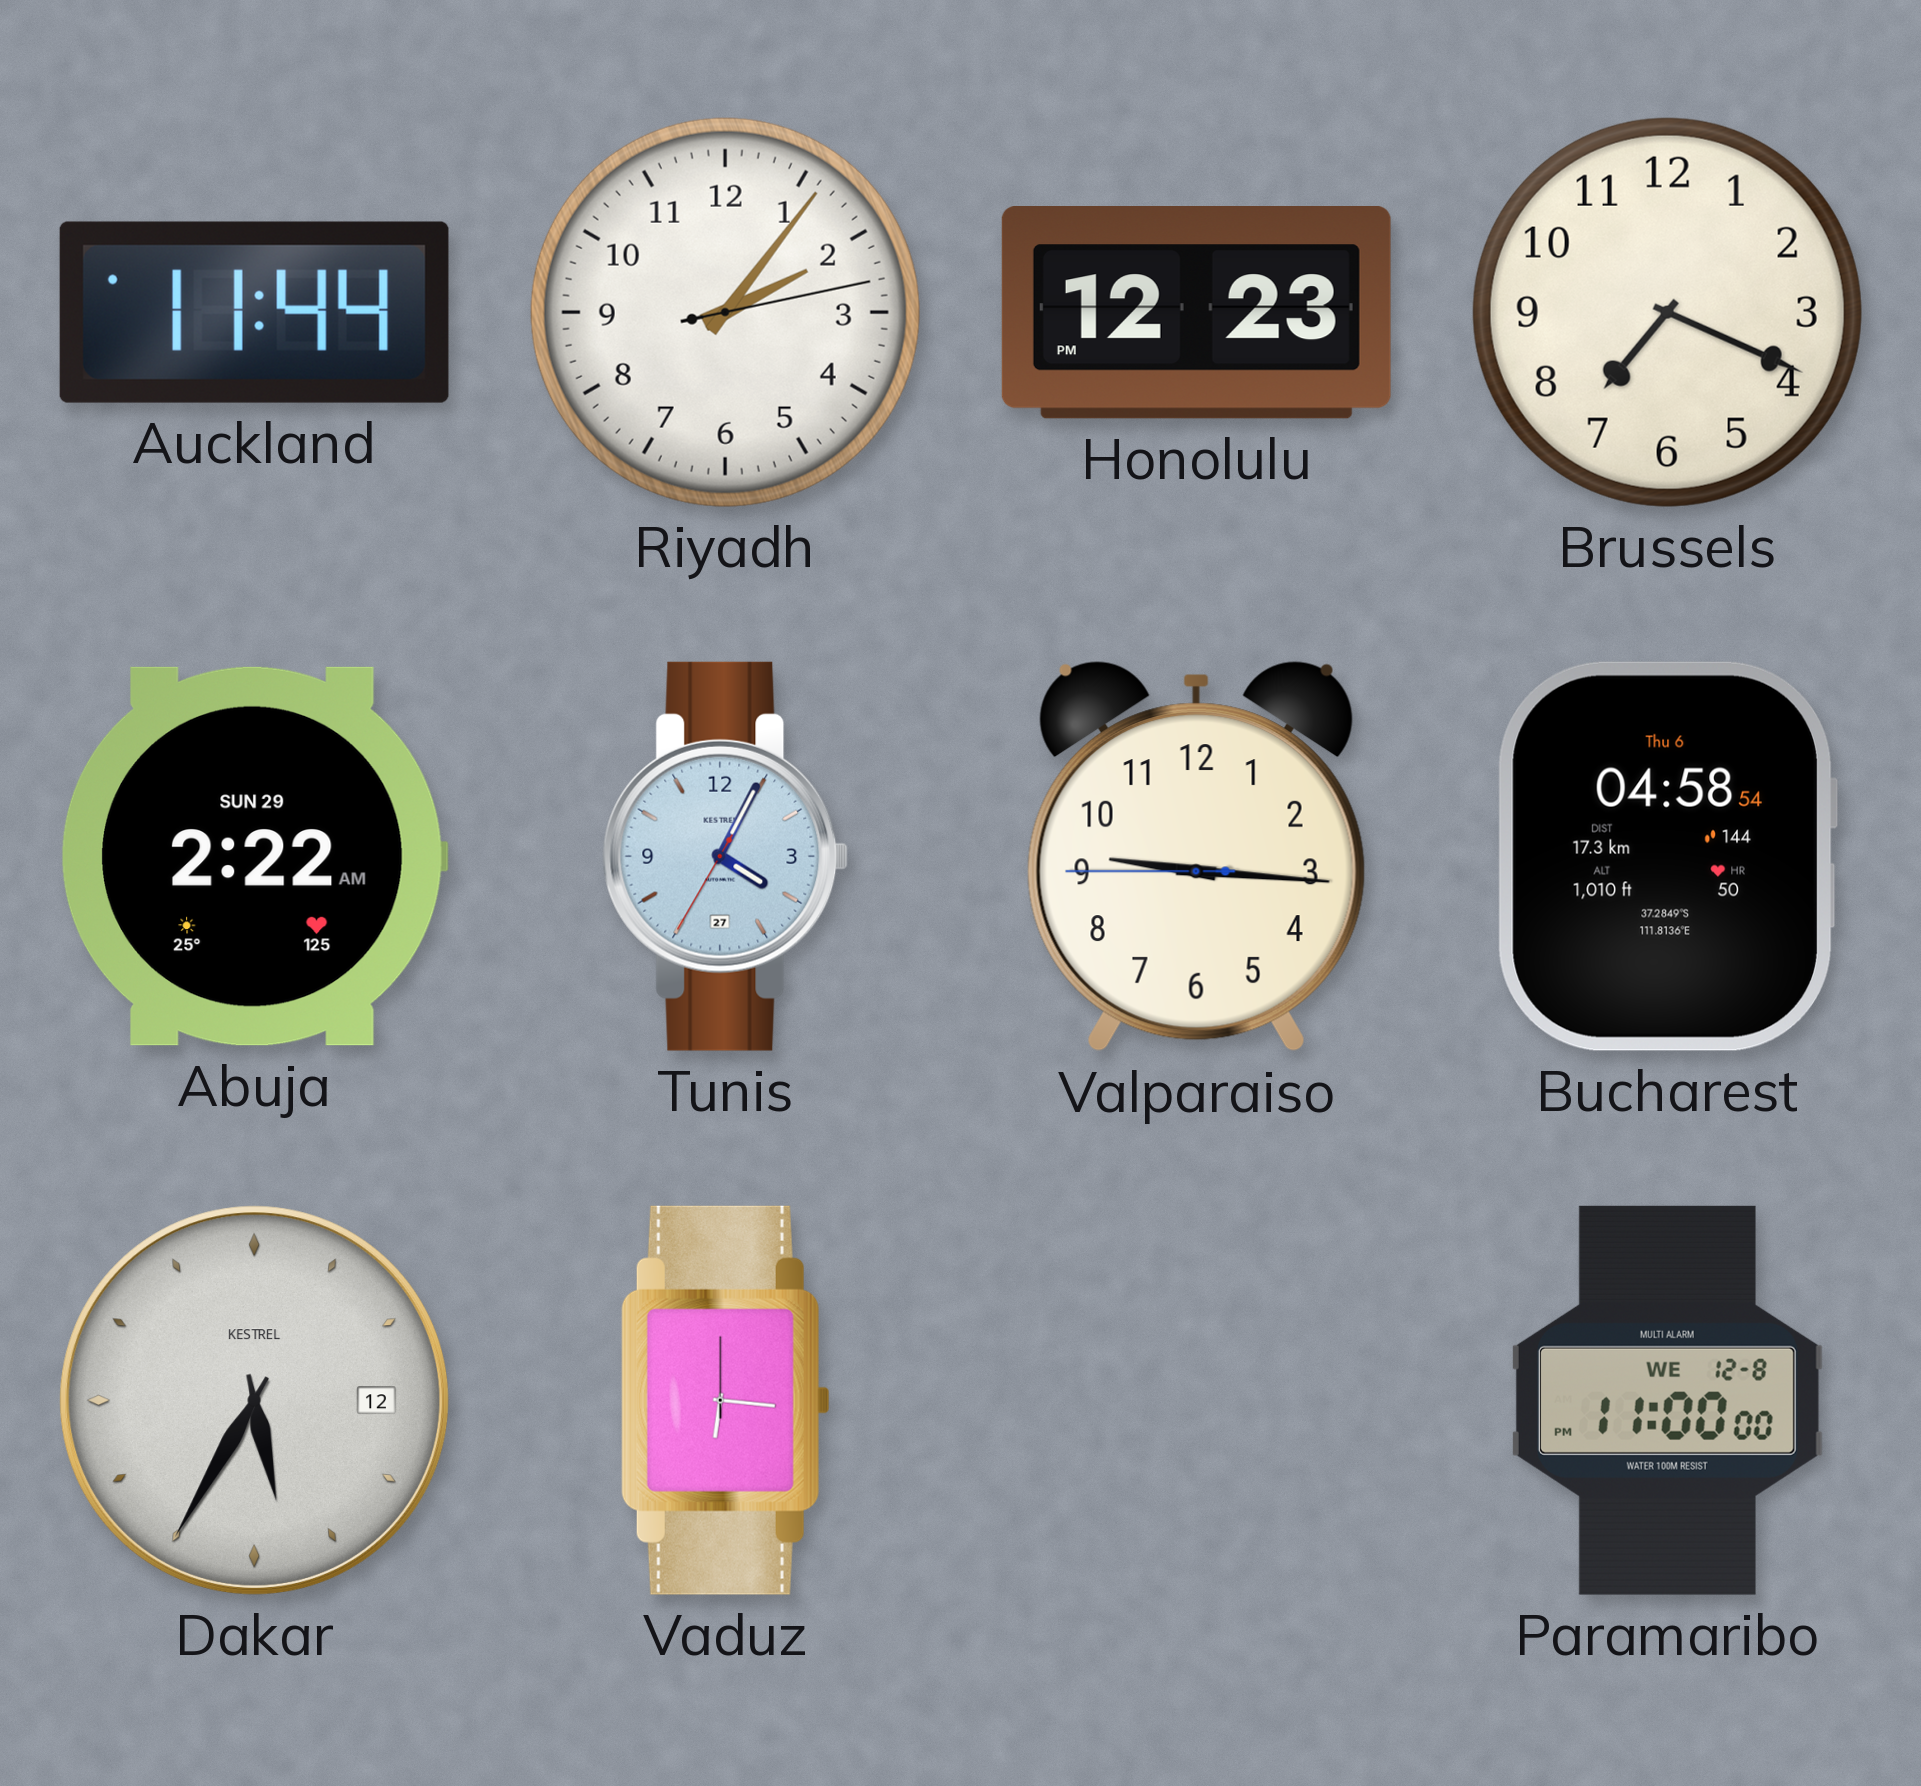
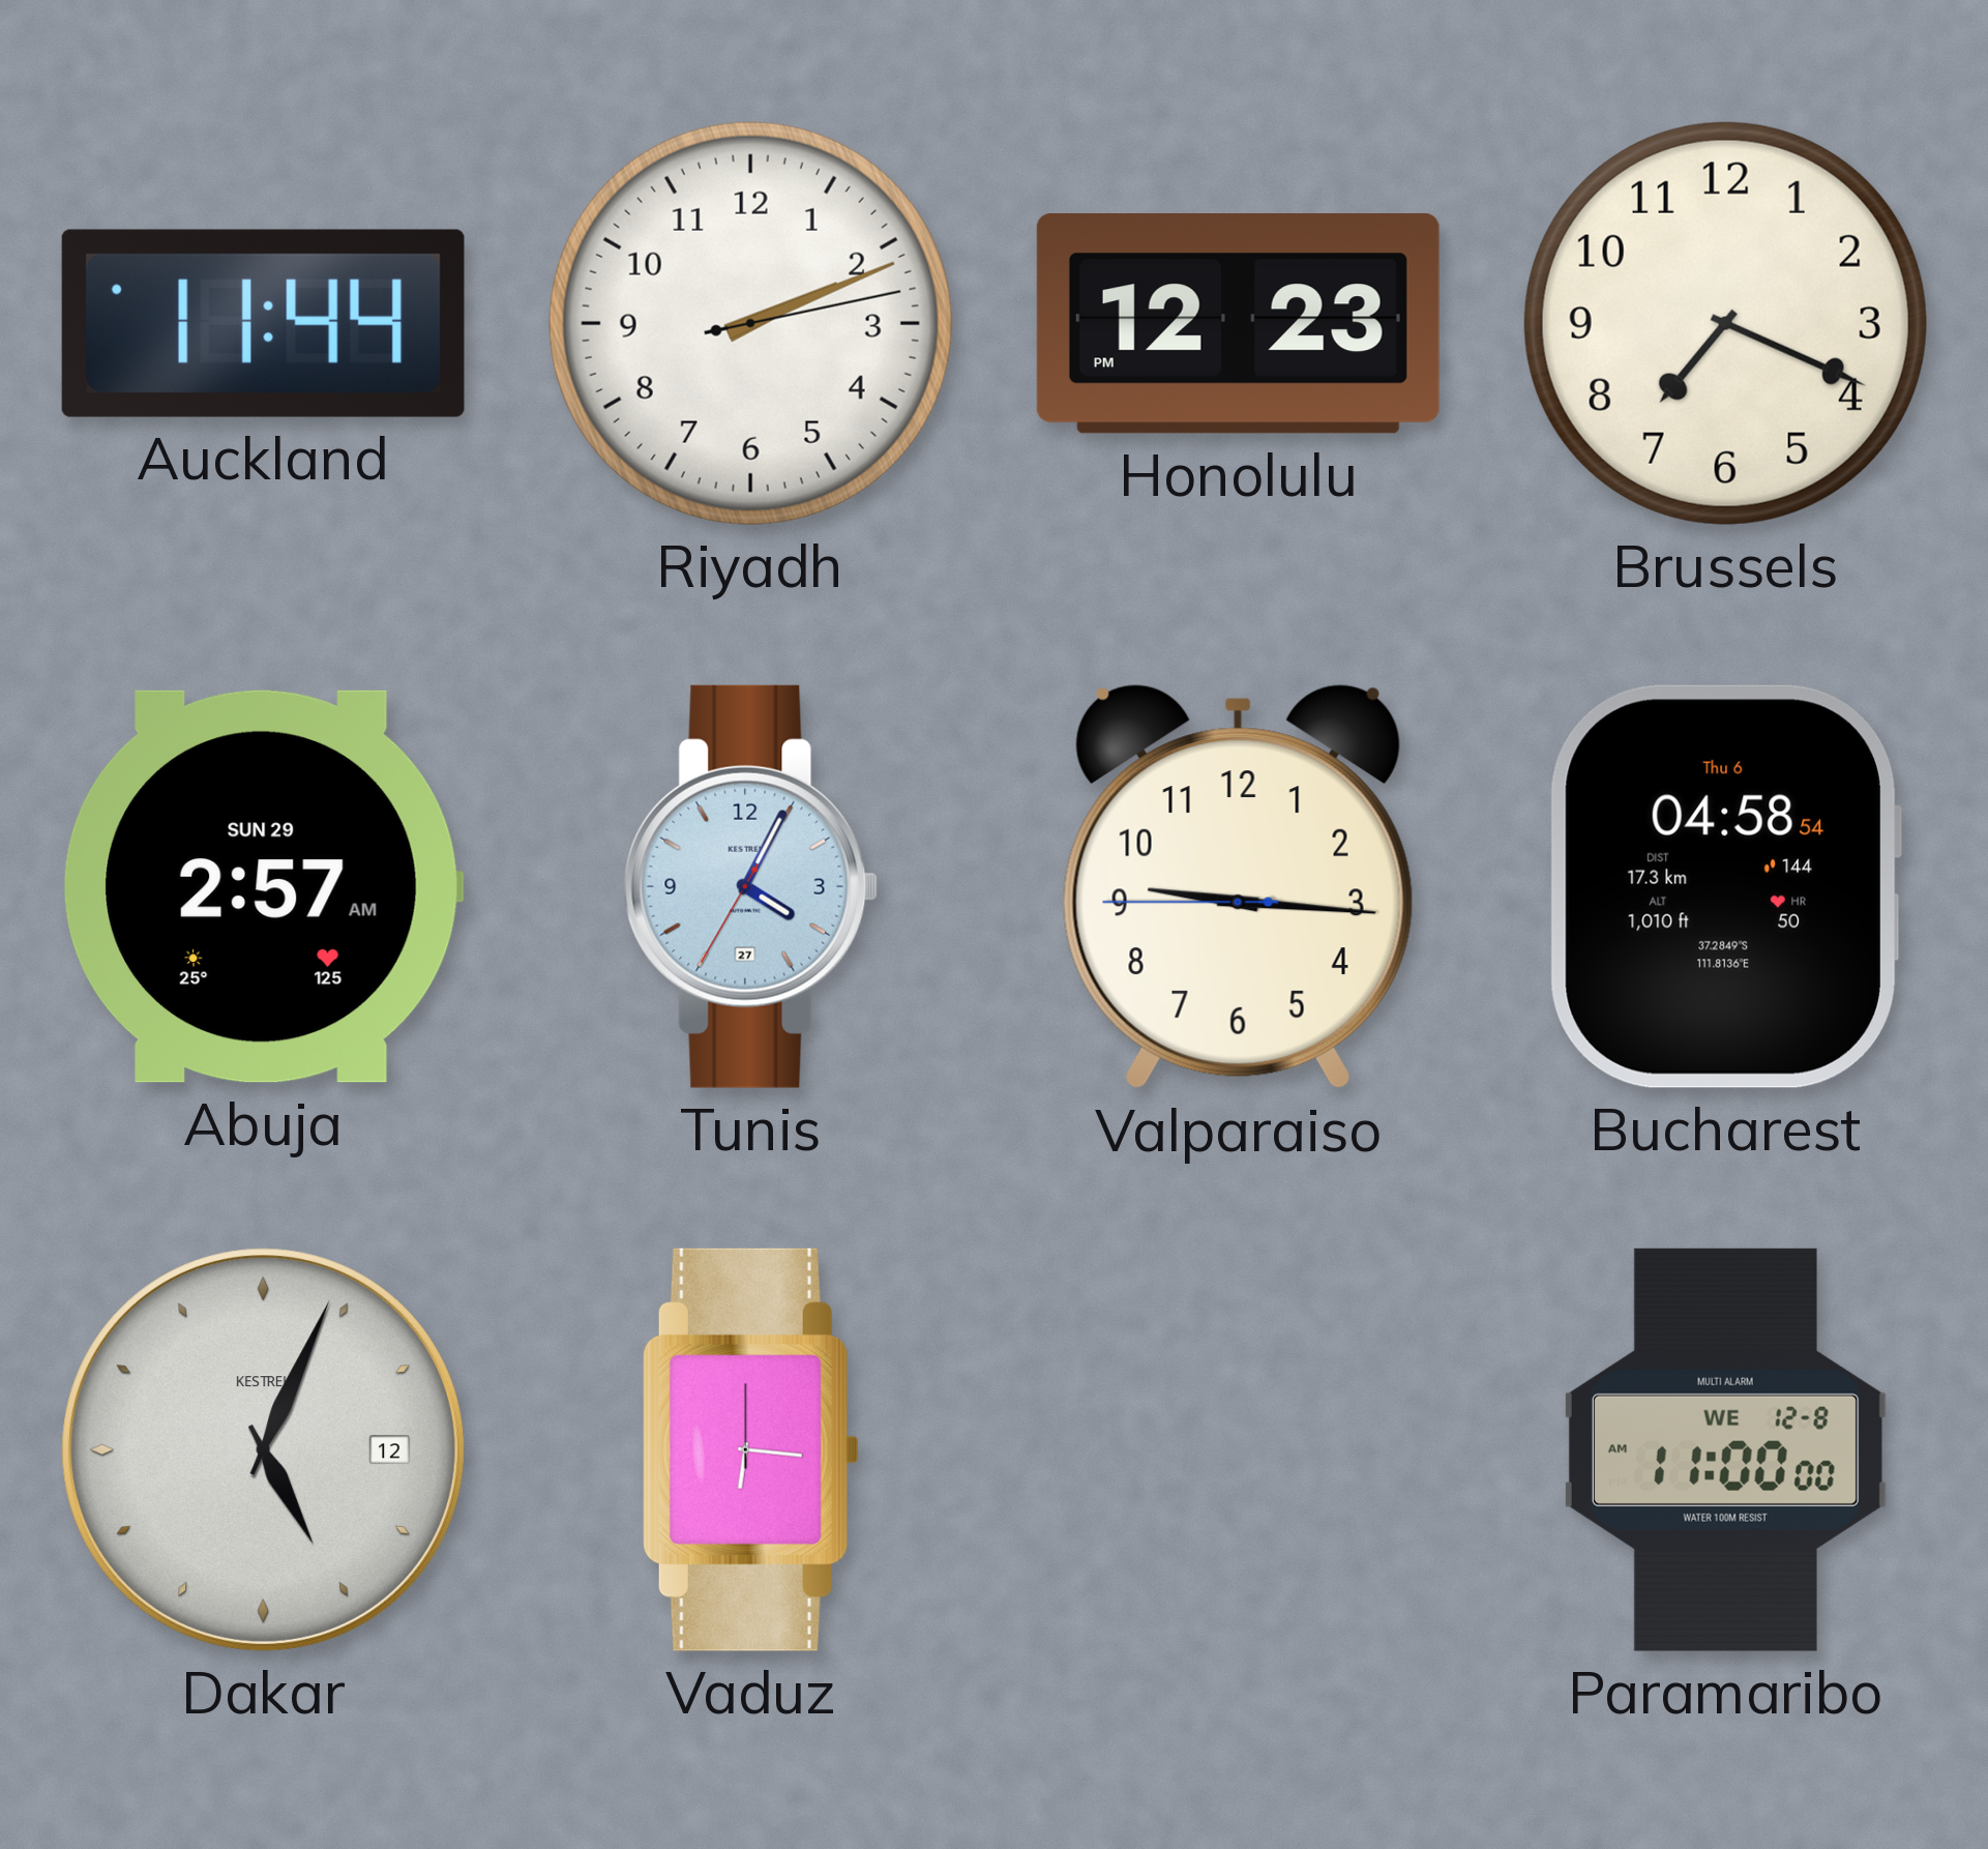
Riyadh: 2:06 -> 2:11 (750, 323)
Abuja: 2:22 -> 2:57 (263, 886)
Dakar: 5:35 -> 5:04 (263, 1449)
Paramaribo: 11:00:00 PM -> 11:00:00 AM (1725, 1449)
